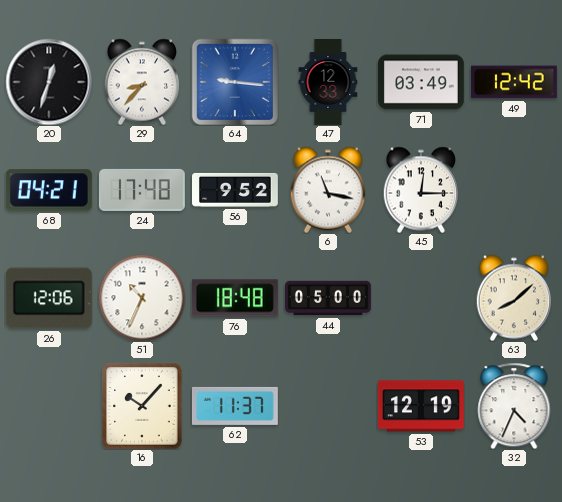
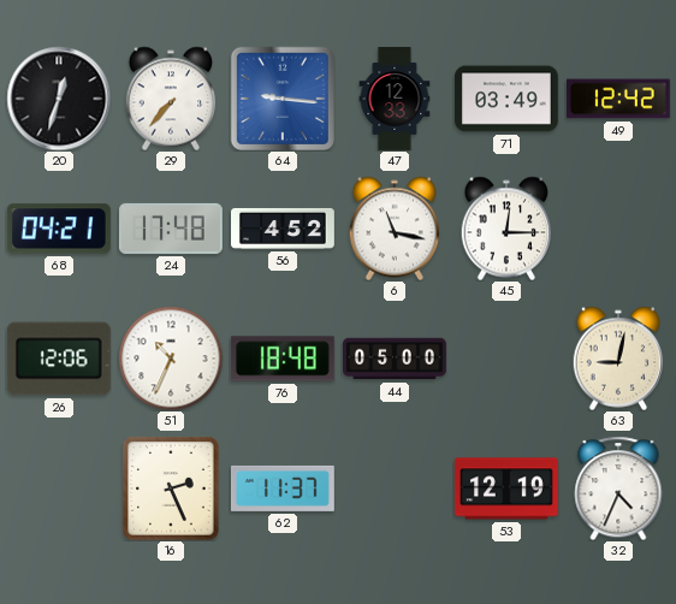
29: 8:37 -> 7:37 (171, 99)
56: 9:52 -> 4:52 (284, 229)
63: 8:08 -> 9:02 (618, 359)
16: 10:07 -> 2:26 (171, 488)
